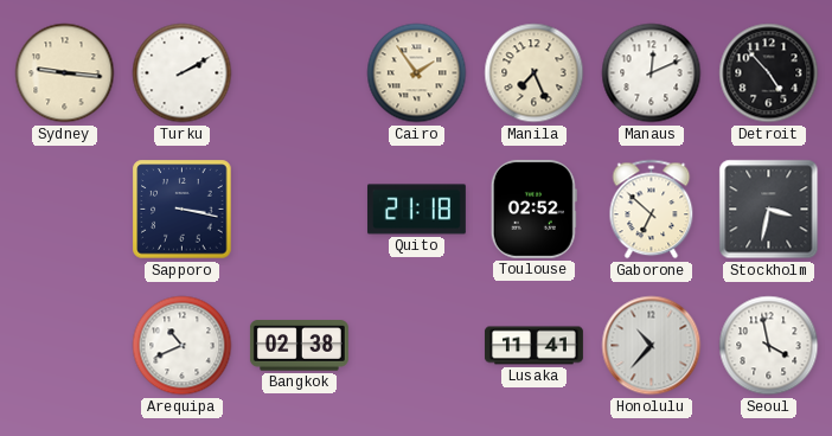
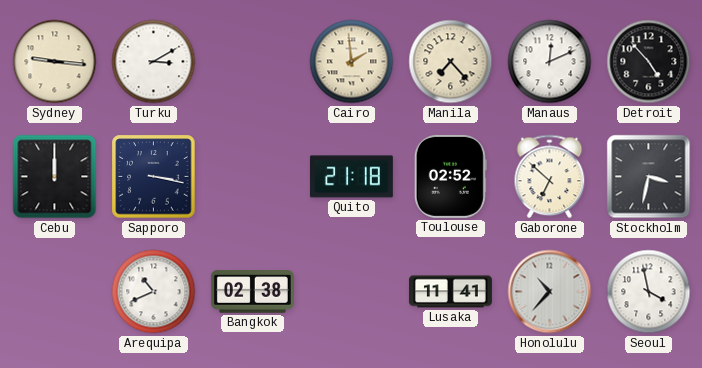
Turku: 2:10 -> 3:10 (154, 62)
Cairo: 1:54 -> 1:59 (352, 62)
Manila: 7:26 -> 7:23 (451, 62)
Cebu: none -> 12:00 (55, 177)
